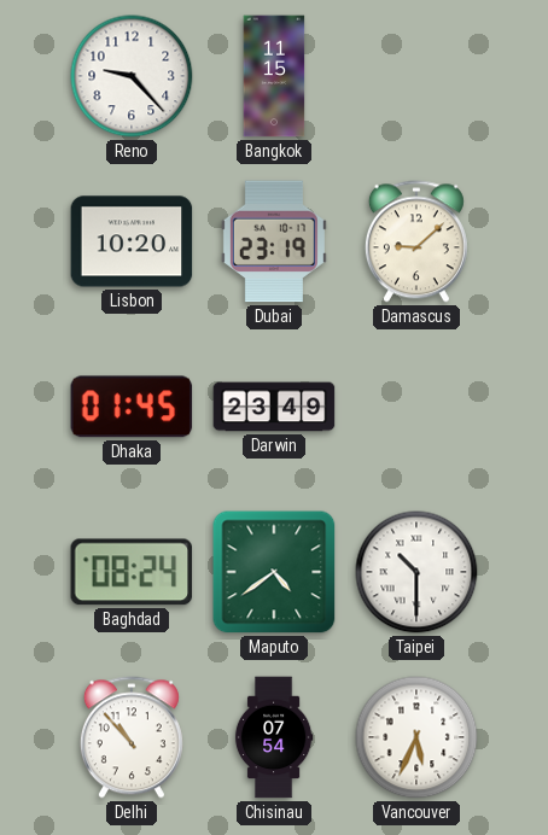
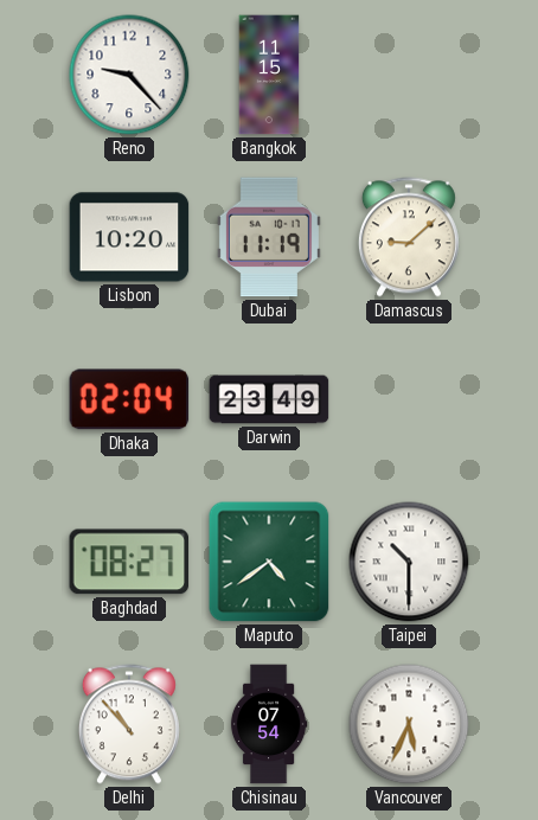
Dubai: 23:19 -> 11:19 (269, 237)
Dhaka: 01:45 -> 02:04 (129, 399)
Baghdad: 08:24 -> 08:27 (129, 562)
